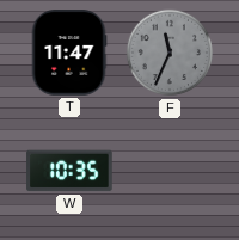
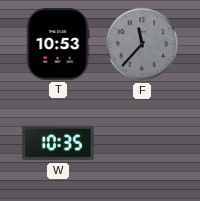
T: 11:47 -> 10:53 (58, 44)
F: 11:34 -> 11:37 (142, 44)
